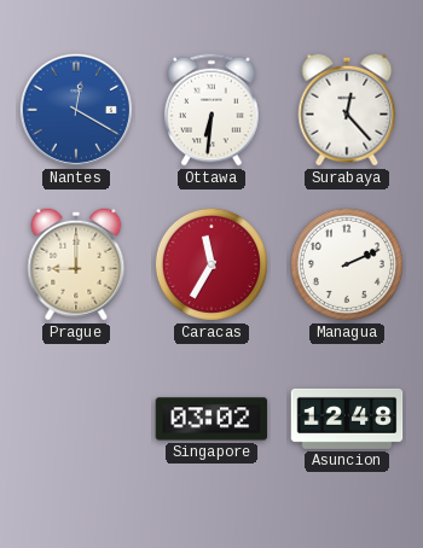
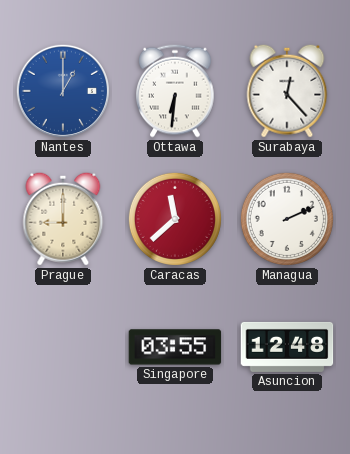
Nantes: 12:20 -> 1:00 (63, 91)
Caracas: 11:35 -> 11:38 (175, 219)
Singapore: 03:02 -> 03:55 (175, 347)
